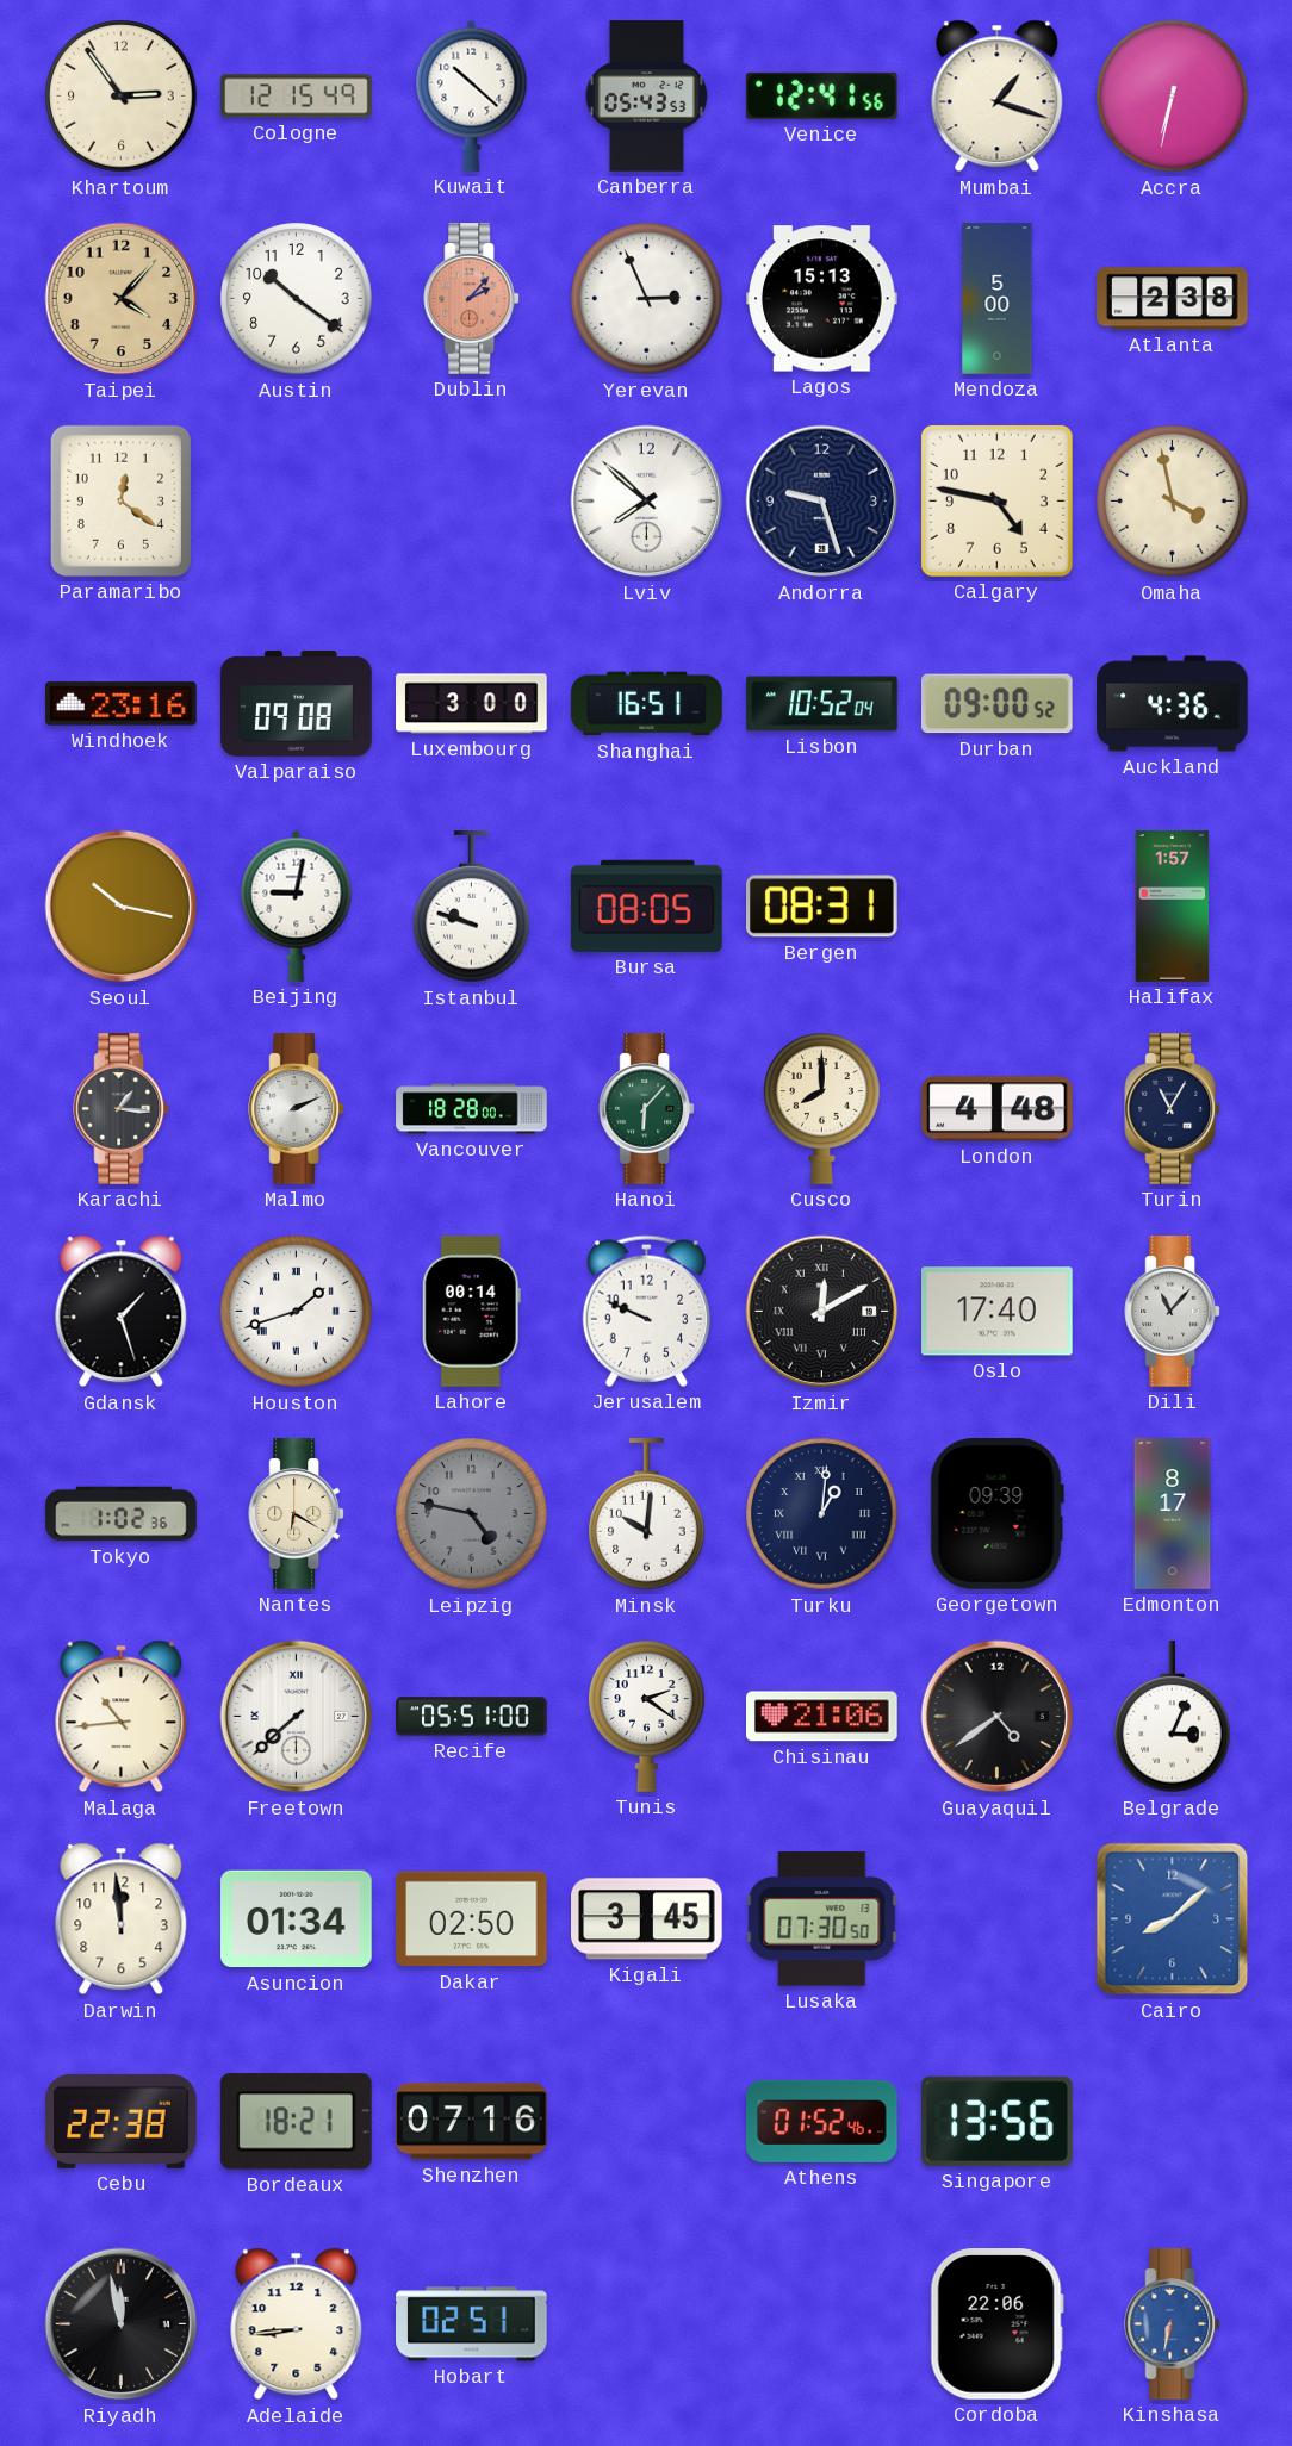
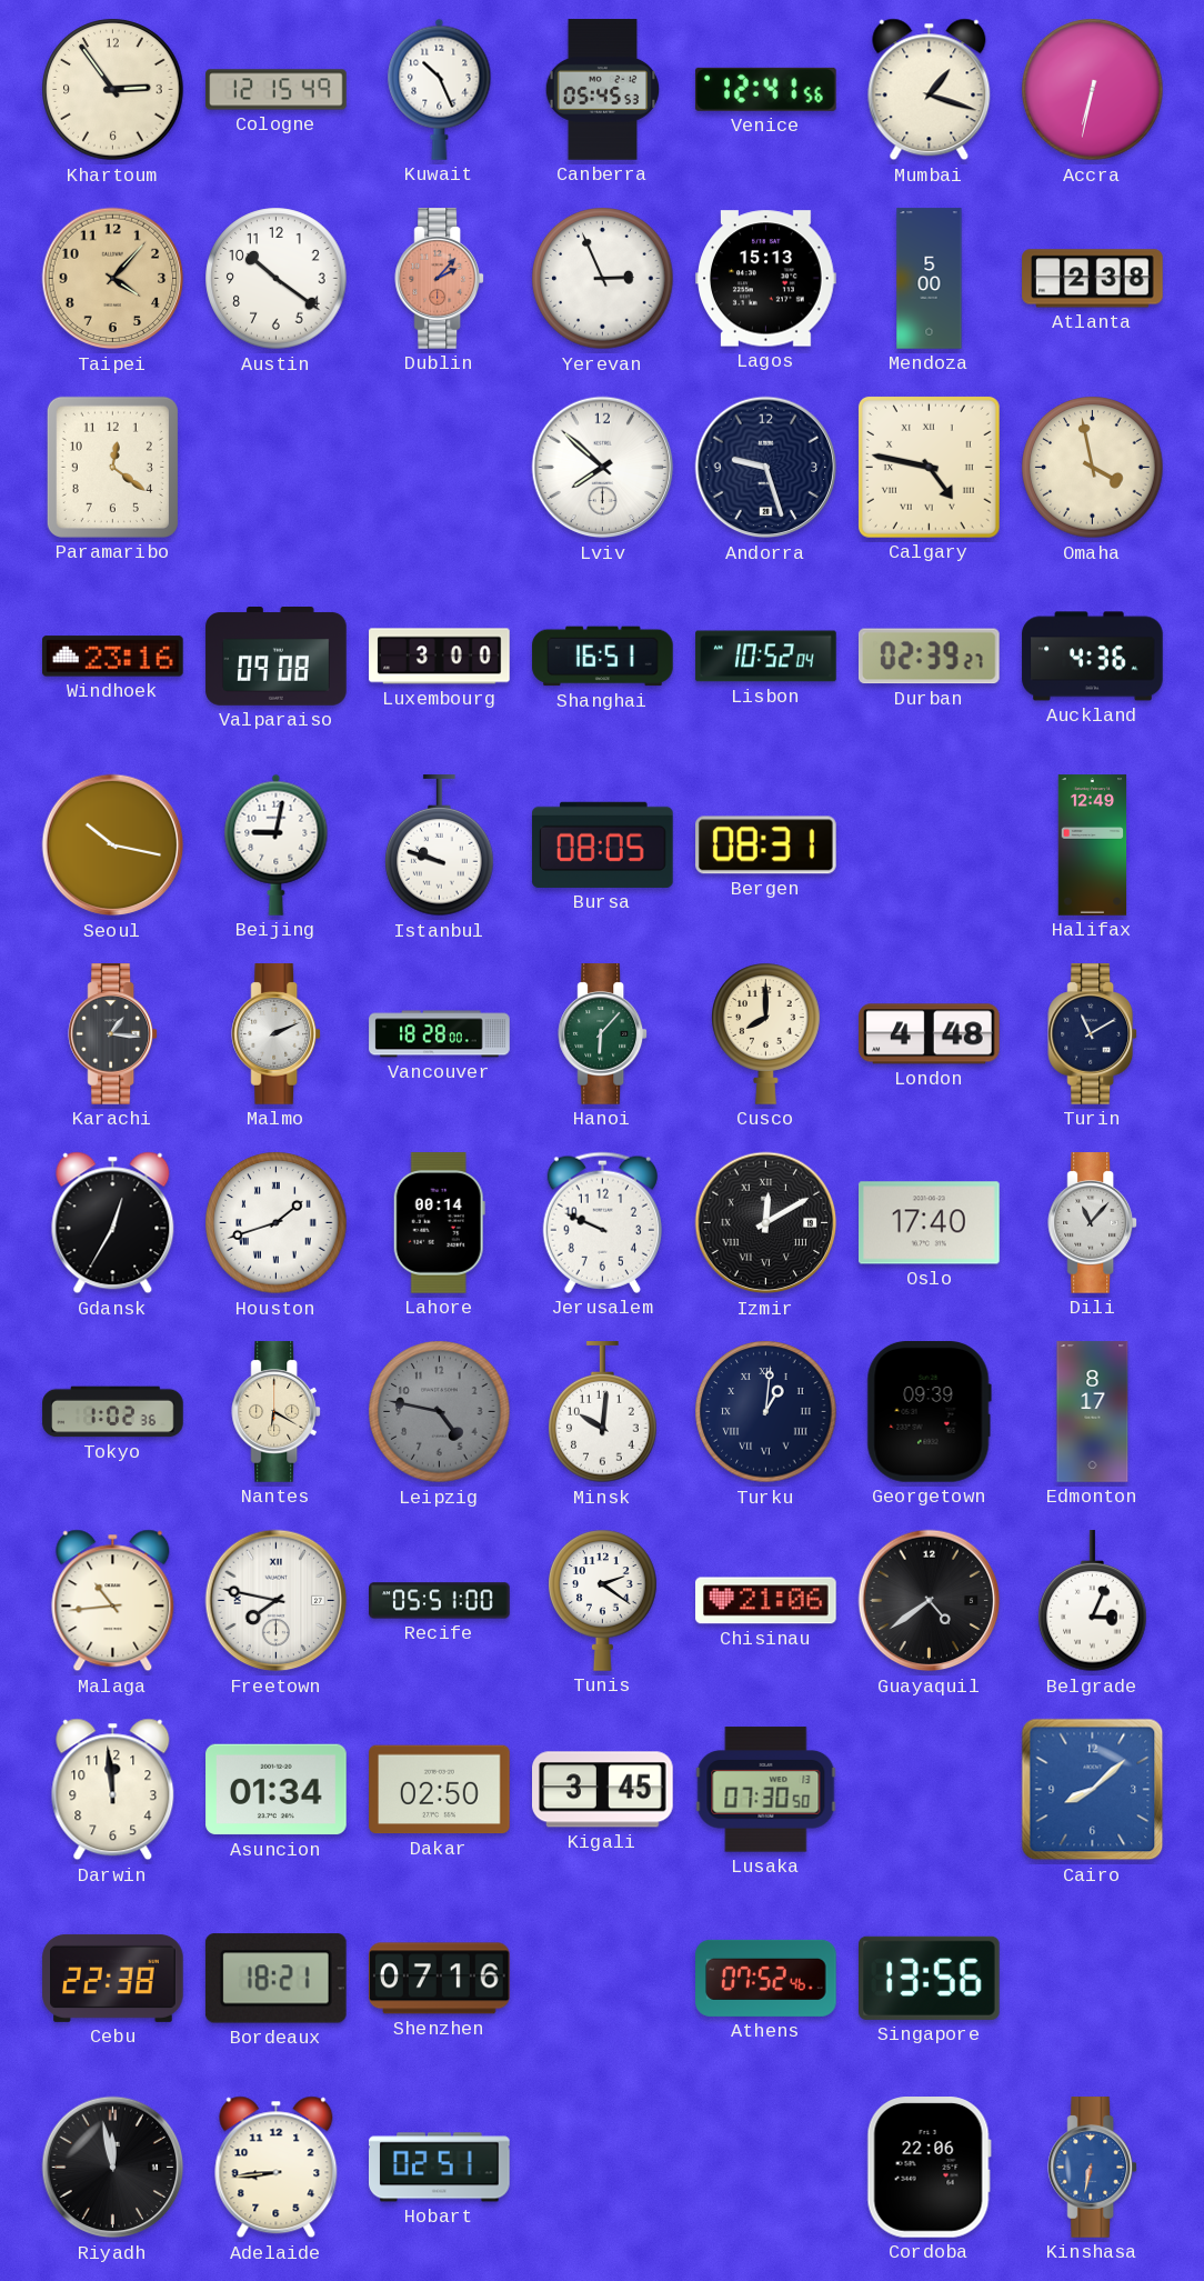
Kuwait: 10:22 -> 10:26 (440, 89)
Canberra: 05:43 -> 05:45 (603, 90)
Calgary numerals: Arabic -> Roman (929, 467)
Durban: 09:00 -> 02:39 (929, 657)
Halifax: 1:57 -> 12:49 (1093, 846)
Turin: 11:05 -> 11:10 (1093, 1034)
Gdansk: 1:27 -> 12:35 (113, 1223)
Freetown: 7:38 -> 7:47 (277, 1601)
Athens: 01:52 -> 07:52 (766, 1978)
